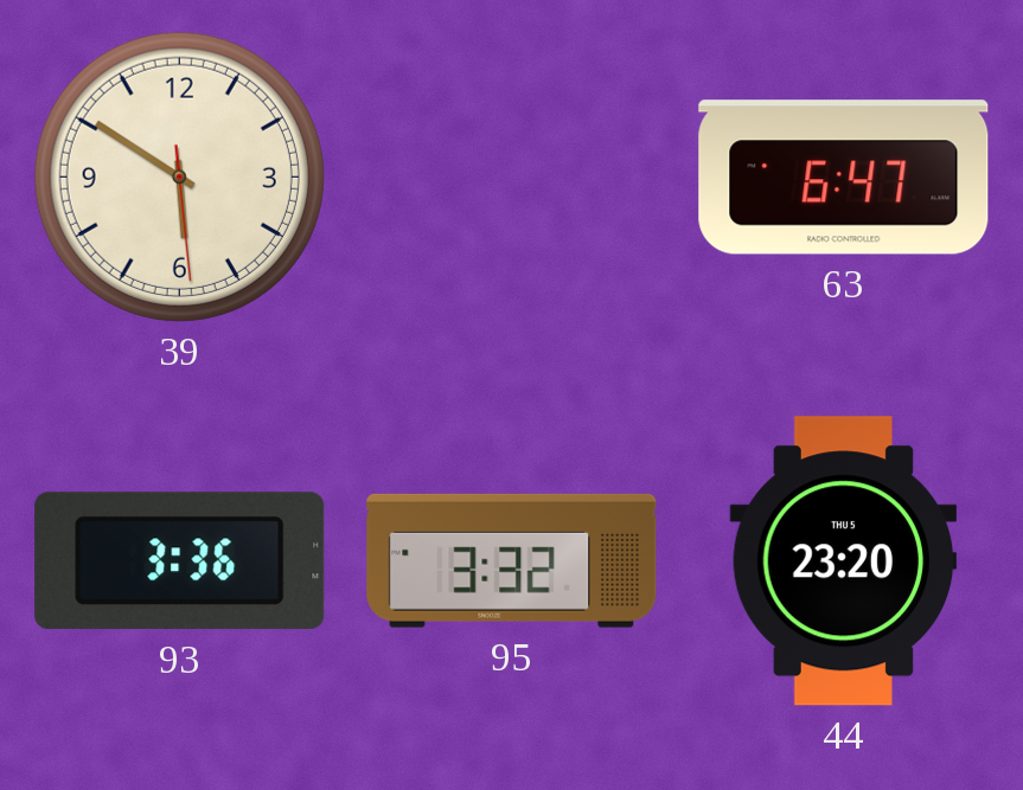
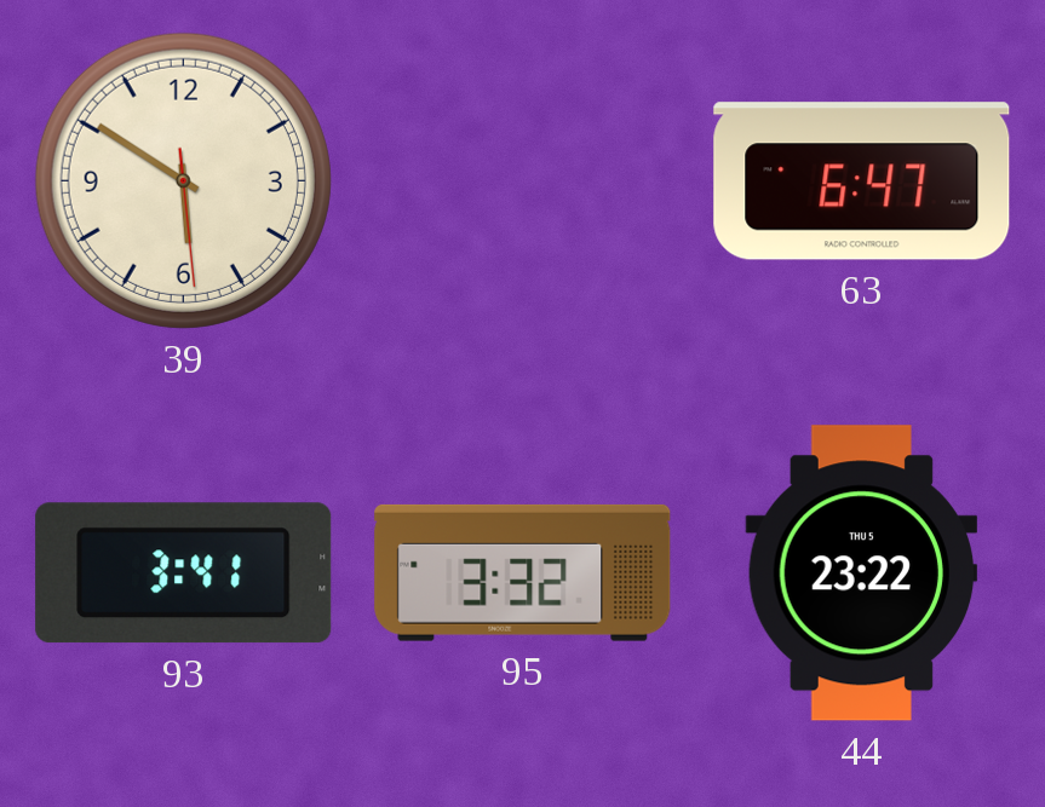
93: 3:36 -> 3:41 (184, 573)
44: 23:20 -> 23:22 (862, 573)
